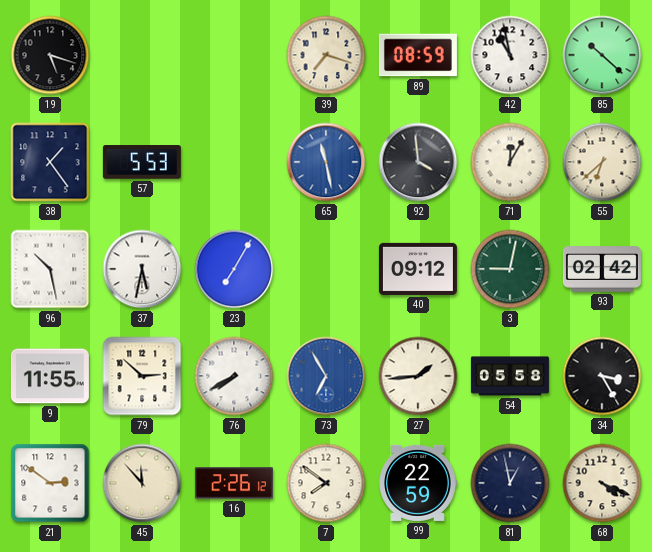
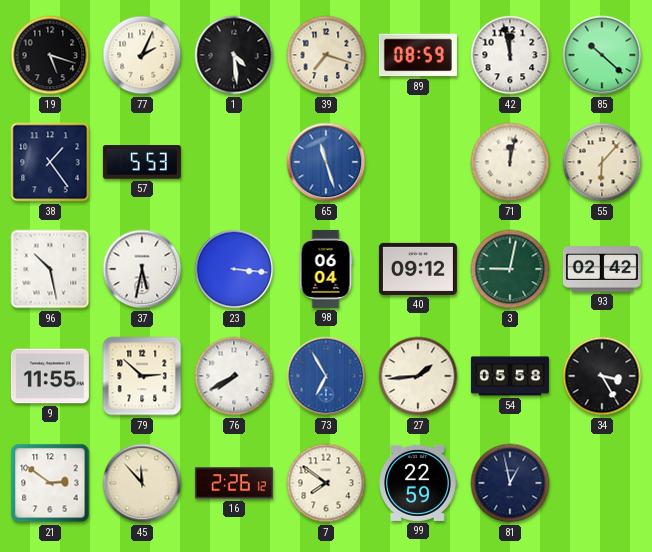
77: none -> 2:04 (142, 55)
1: none -> 4:29 (234, 55)
42: 10:58 -> 11:58 (510, 55)
65: 11:28 -> 11:27 (326, 162)
92: 3:59 -> none (418, 162)
71: 12:05 -> 12:02 (510, 162)
55: 6:38 -> 6:07 (602, 162)
23: 7:05 -> 3:16 (234, 269)
98: none -> 06:04 (326, 269)
68: 4:19 -> none (602, 483)
